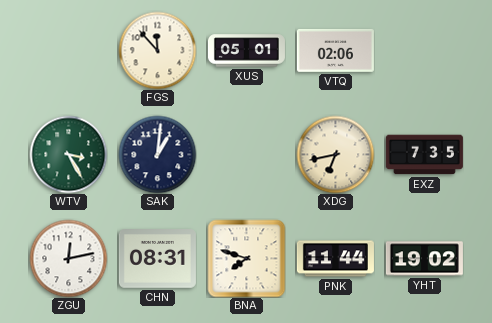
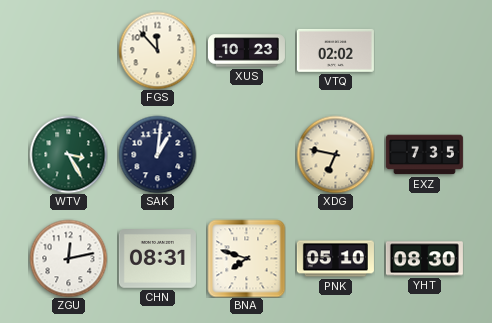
XUS: 05:01 -> 10:23 (246, 51)
VTQ: 02:06 -> 02:02 (335, 50)
XDG: 6:43 -> 6:47 (335, 154)
PNK: 11:44 -> 05:10 (335, 259)
YHT: 19:02 -> 08:30 (424, 259)
